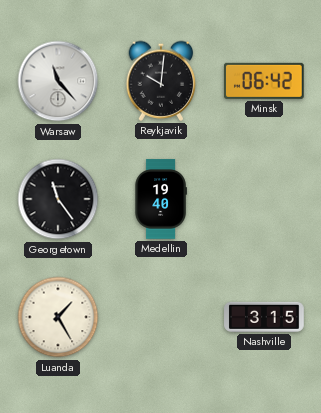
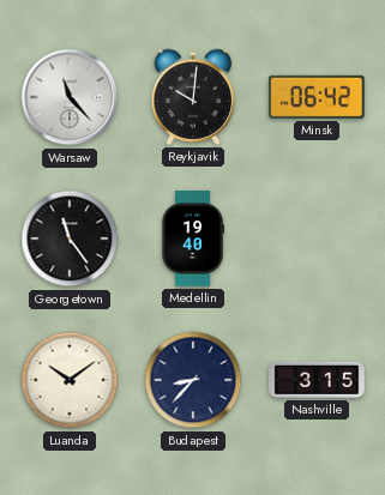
Luanda: 1:25 -> 10:09 (70, 380)
Budapest: none -> 8:37 (193, 380)
